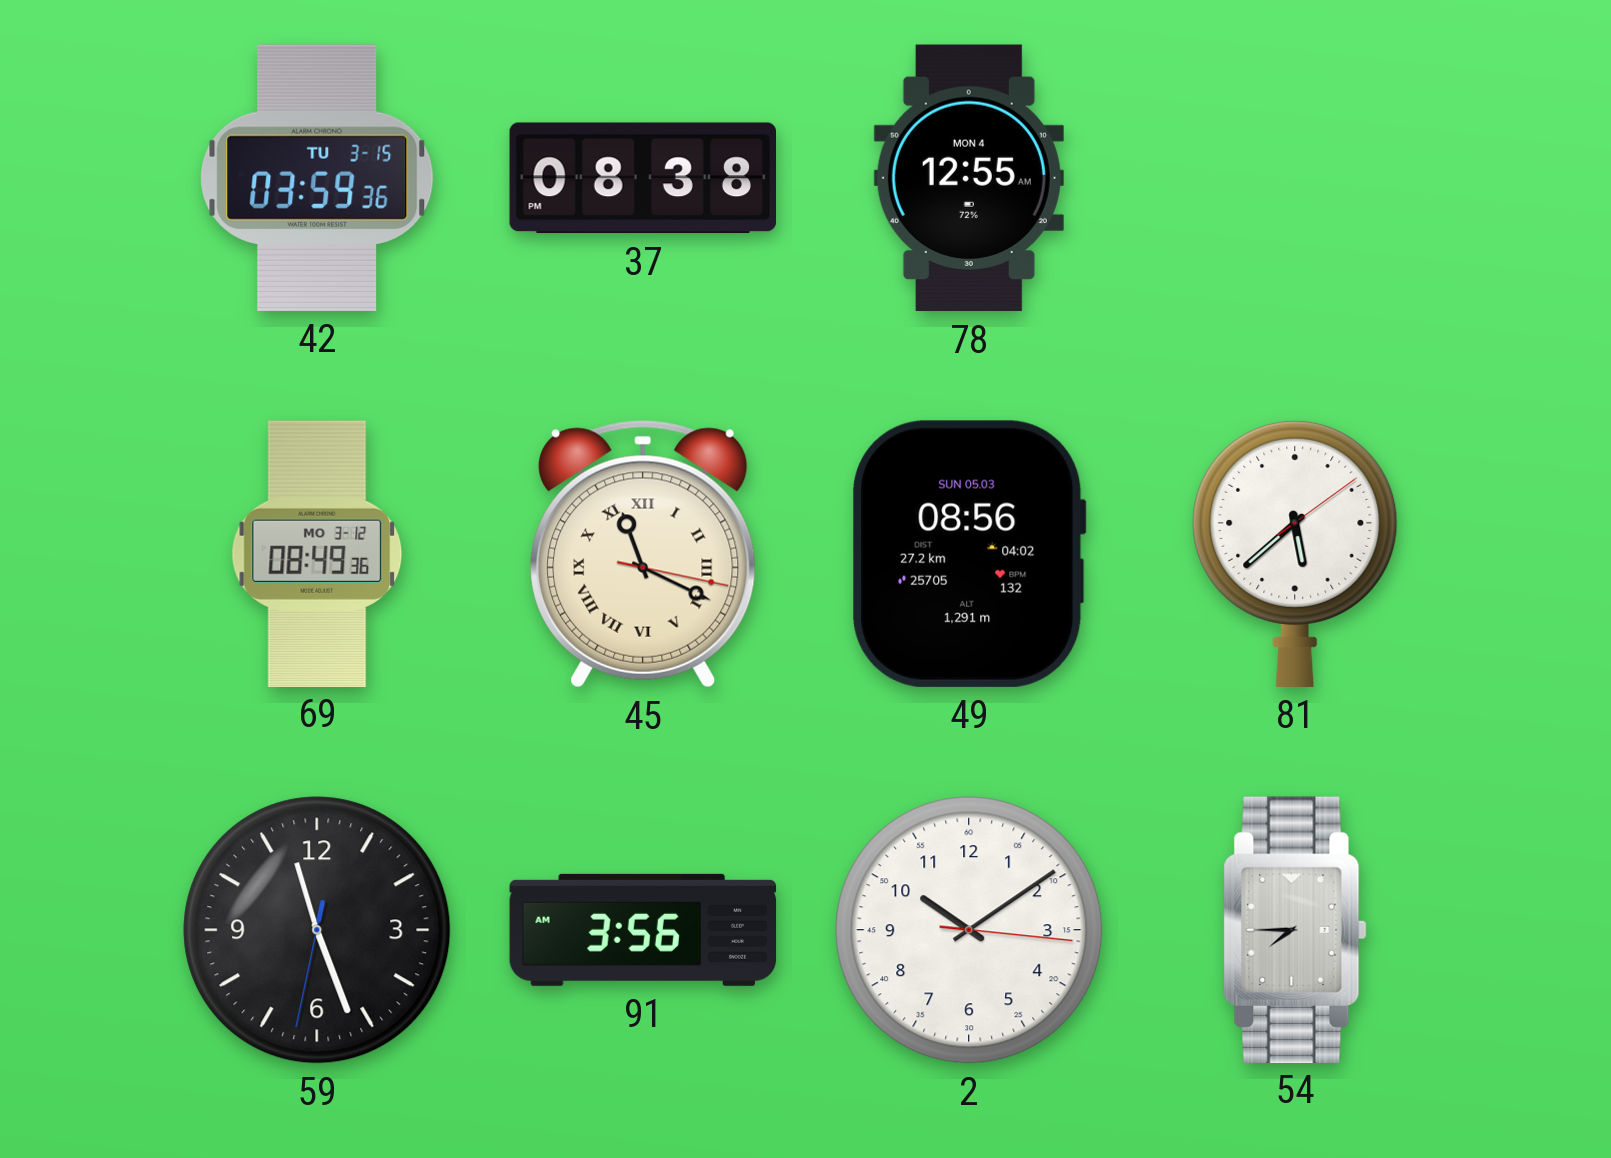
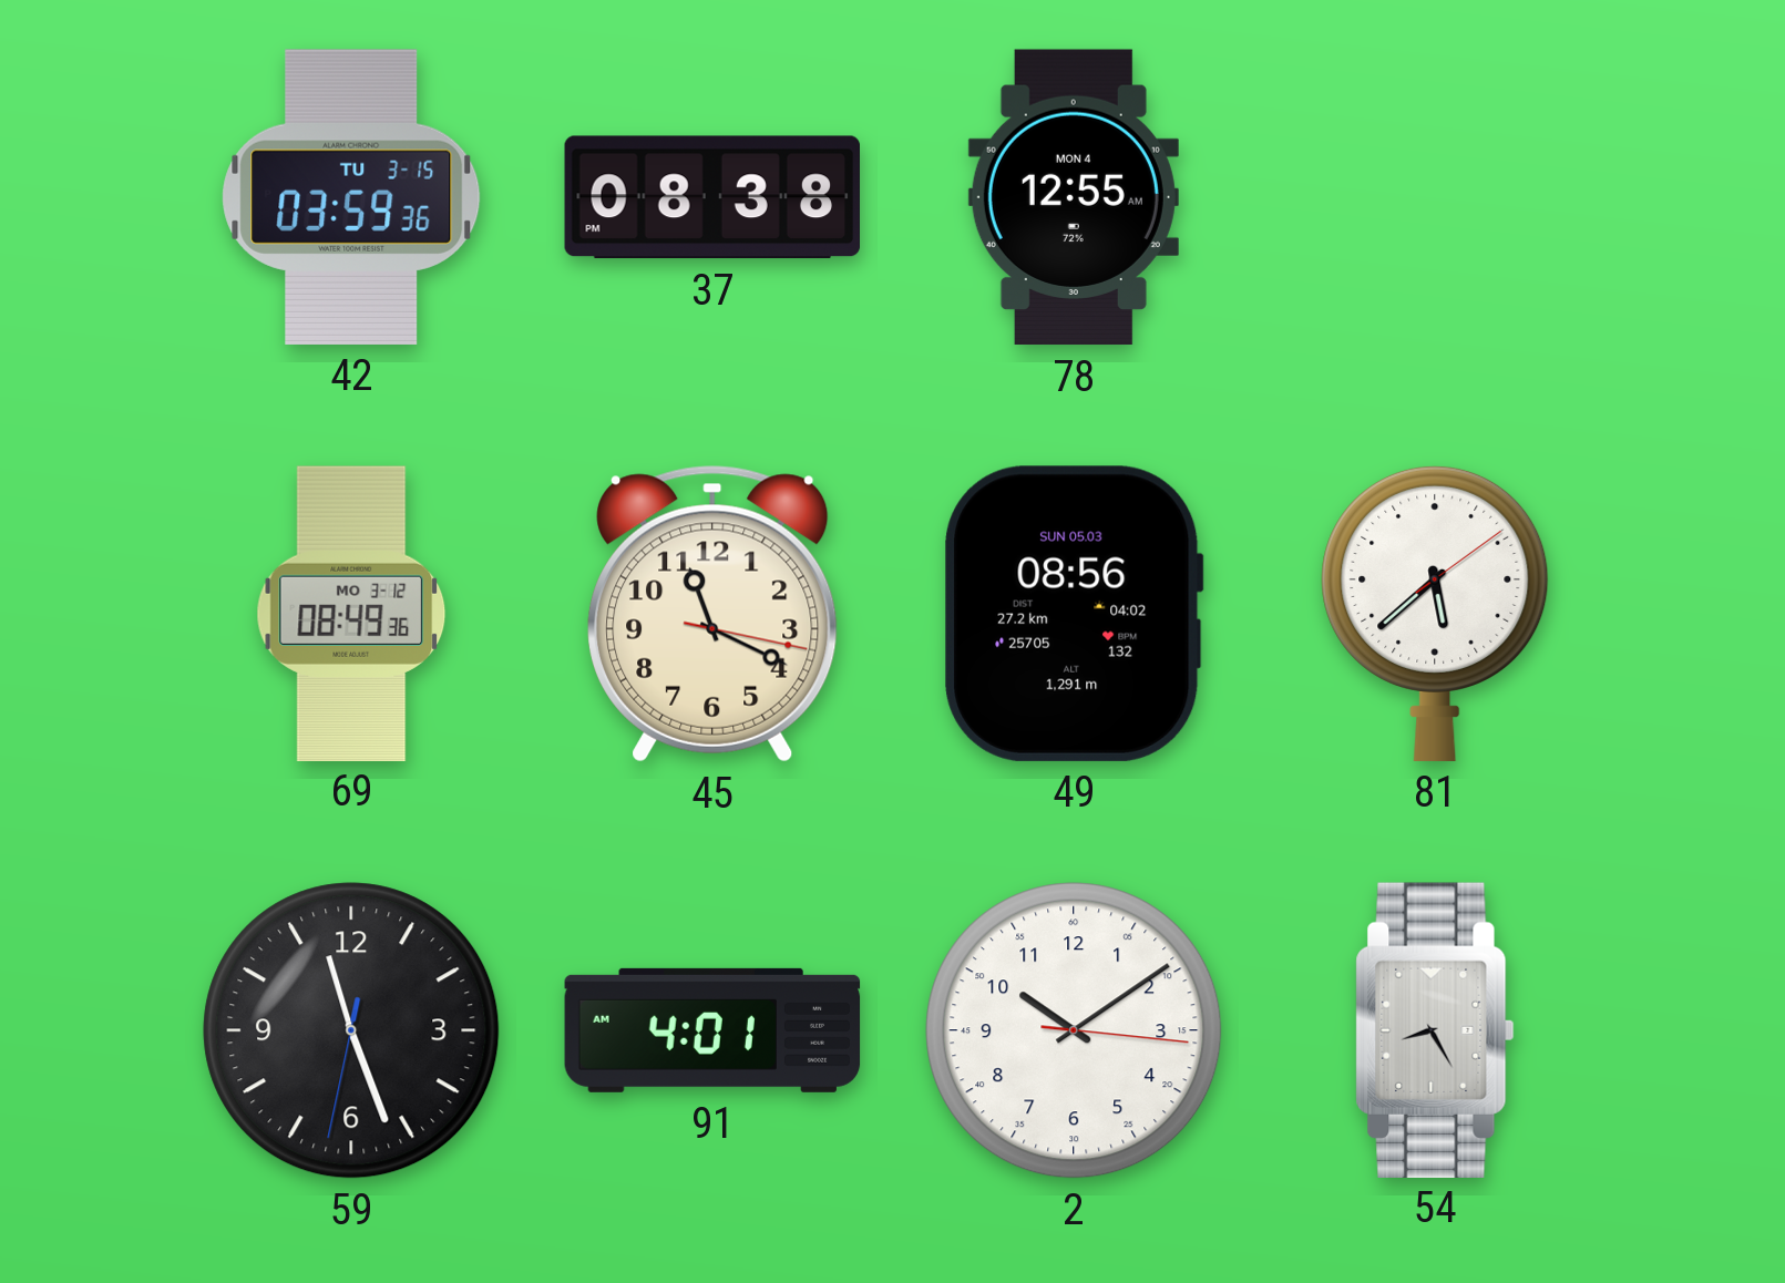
45 numerals: Roman -> Arabic (712, 614)
91: 3:56 -> 4:01 (712, 1030)
54: 7:45 -> 8:25 (1435, 1029)
